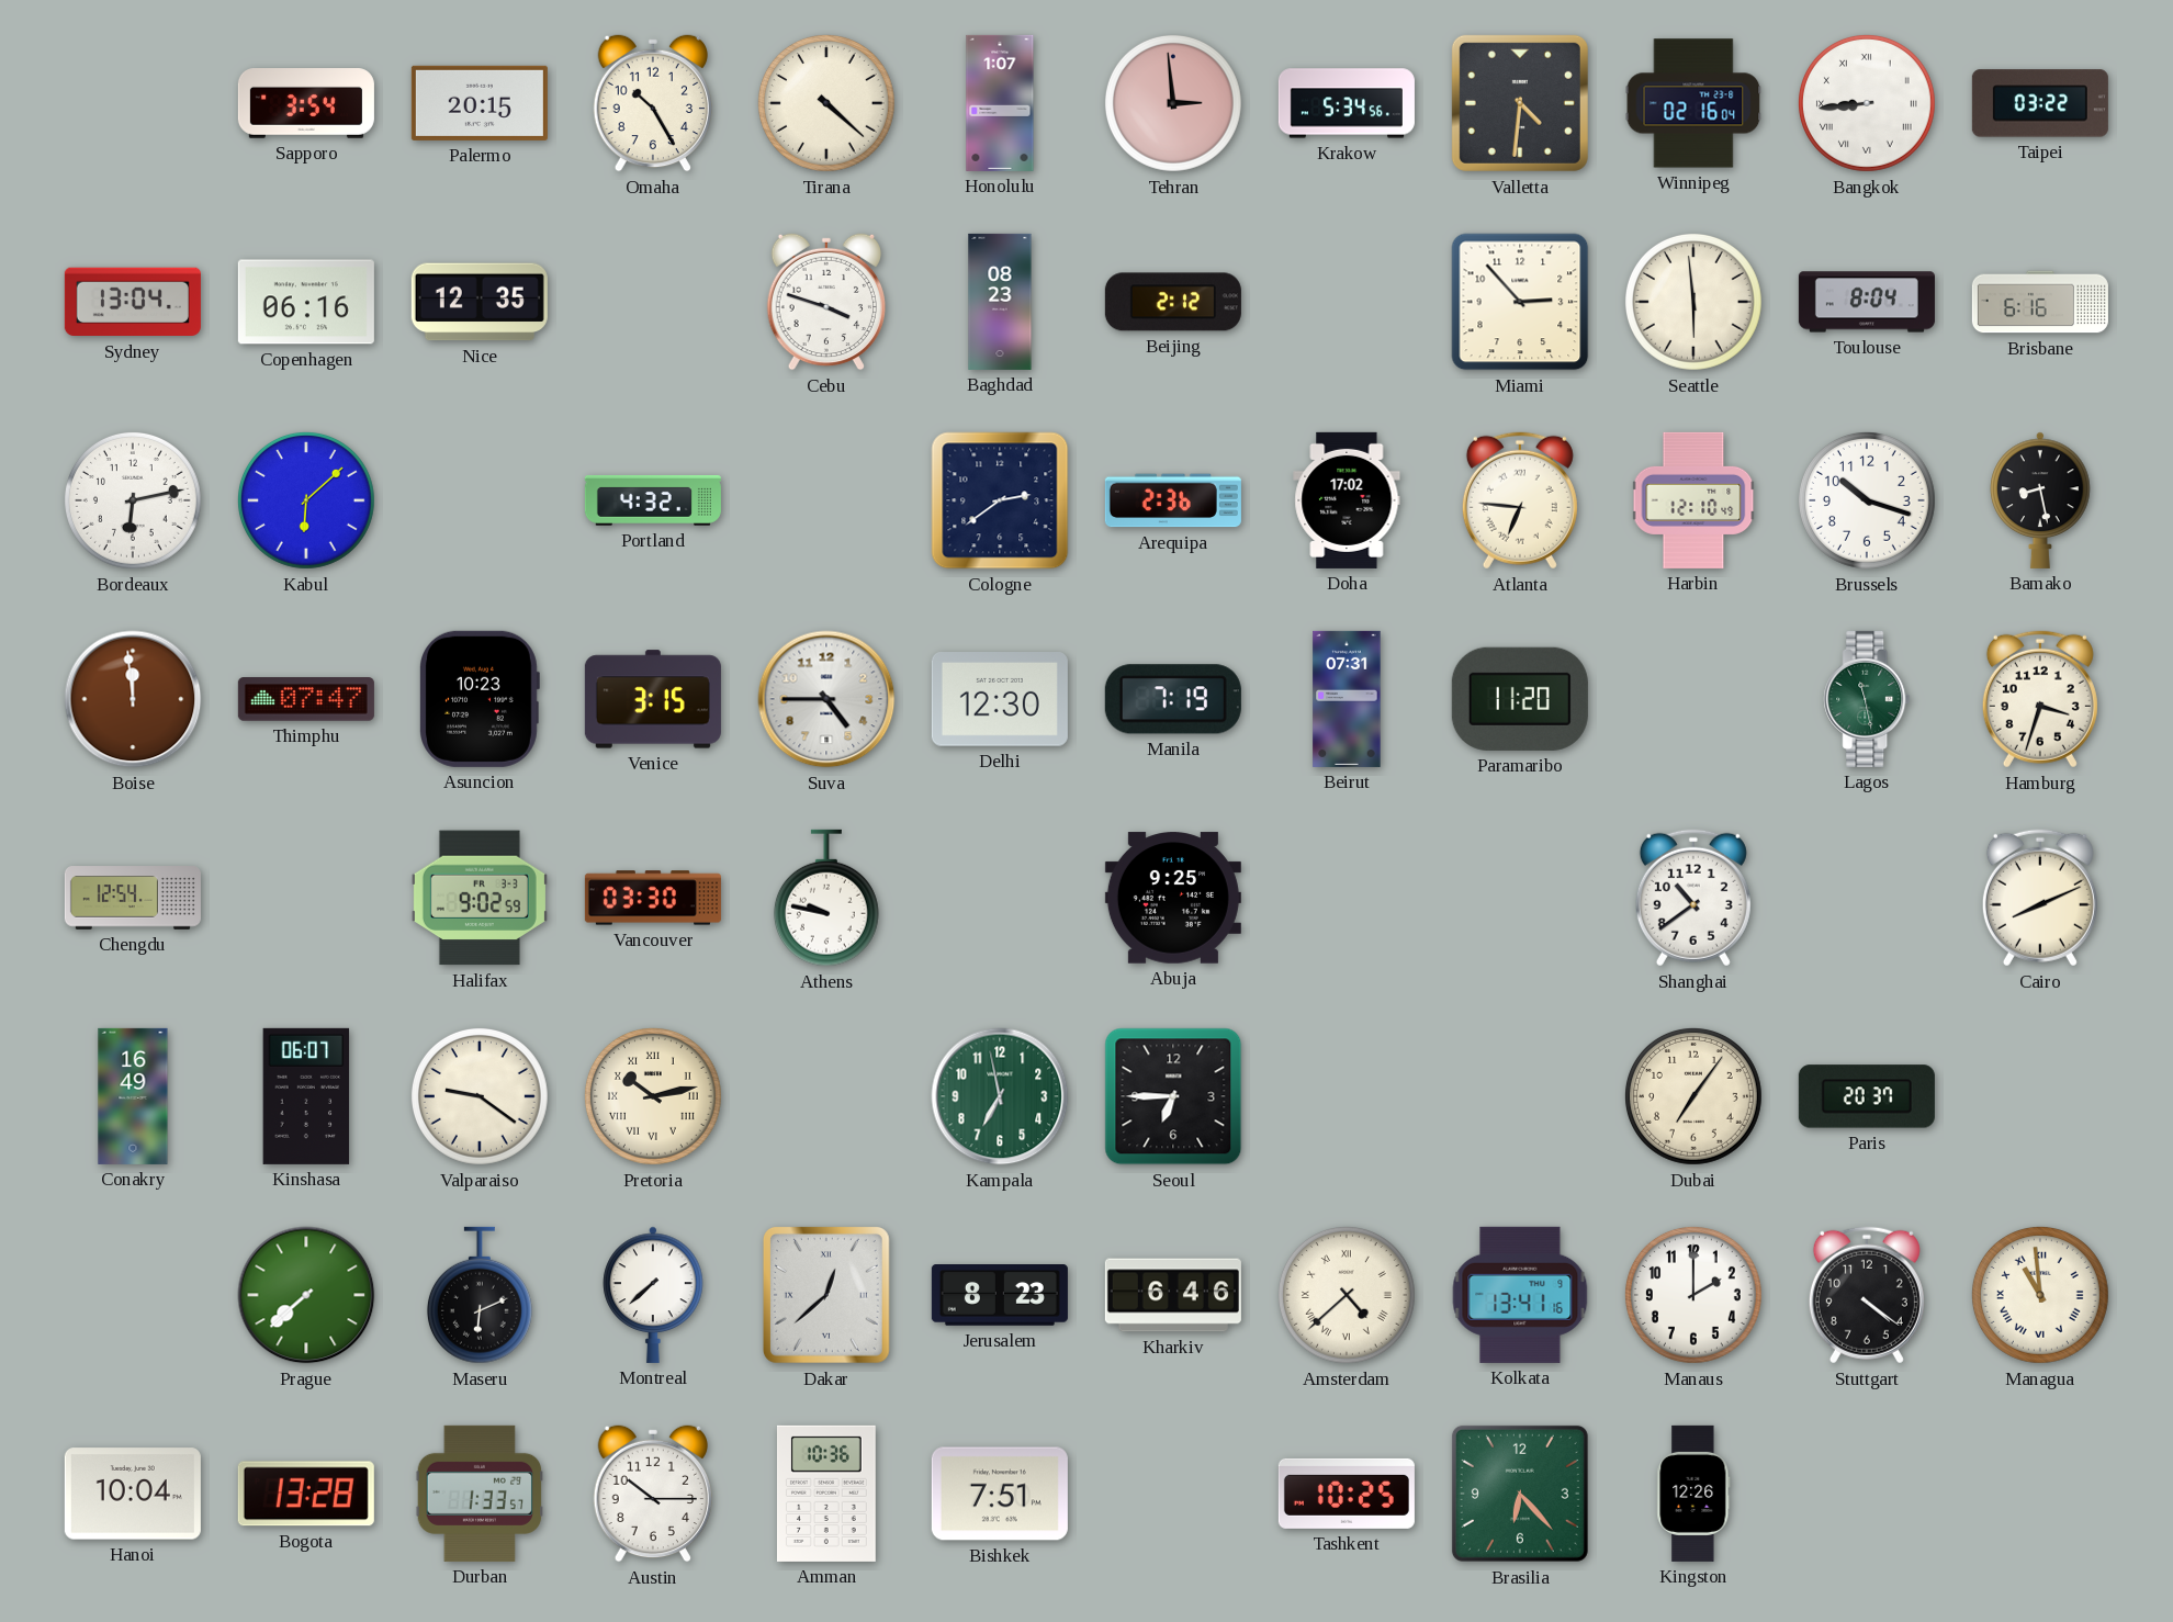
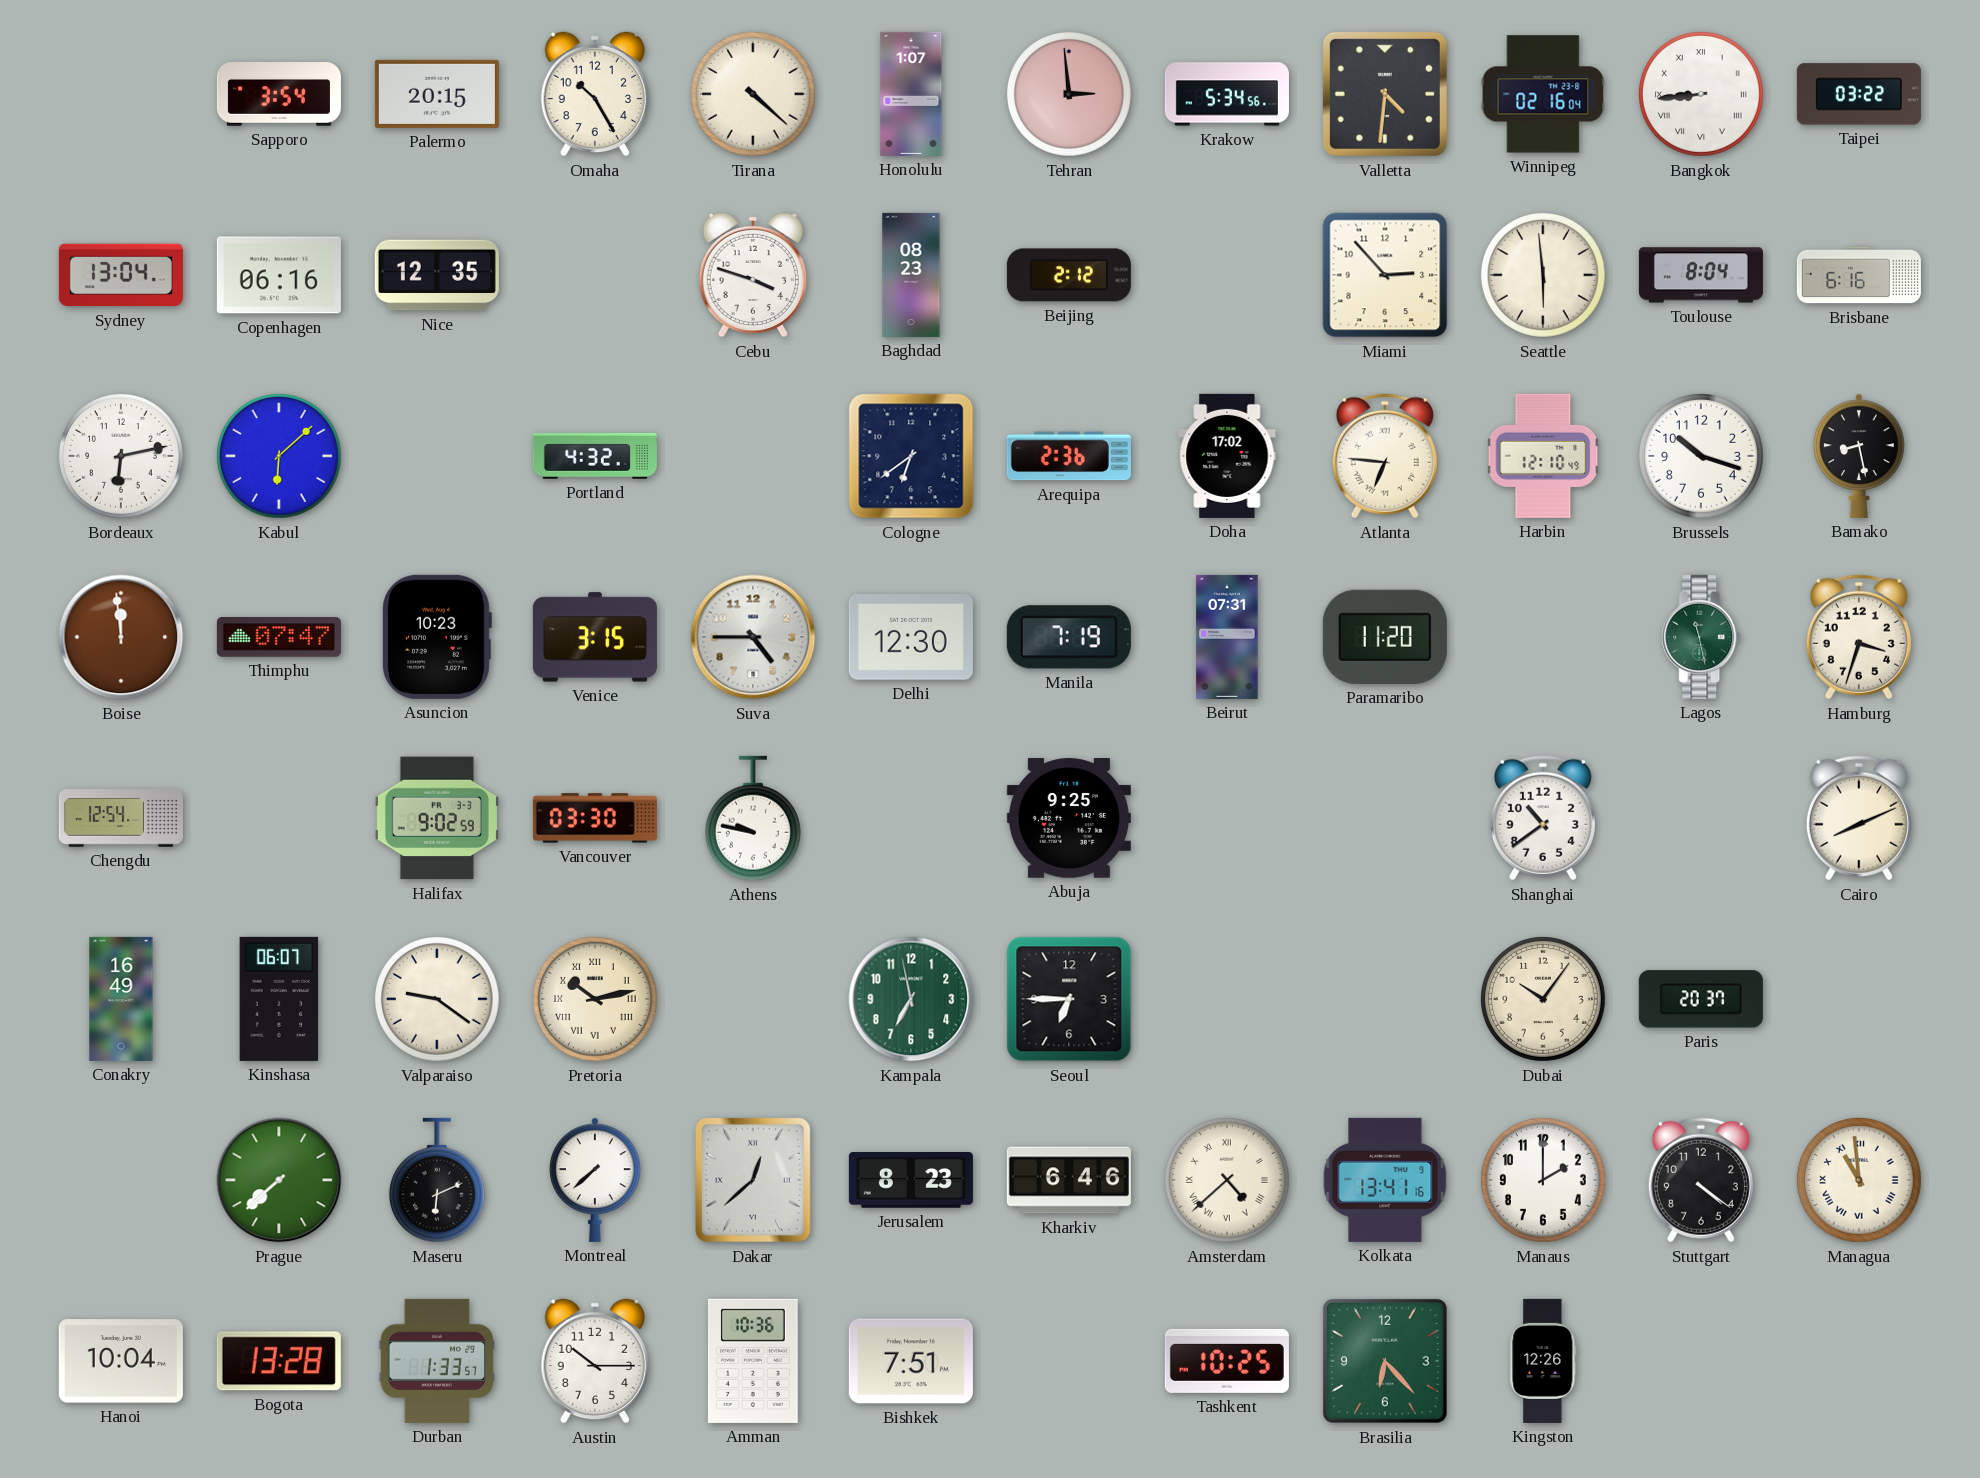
Cologne: 2:39 -> 6:39 (911, 456)
Dubai: 7:06 -> 10:06 (1543, 999)
